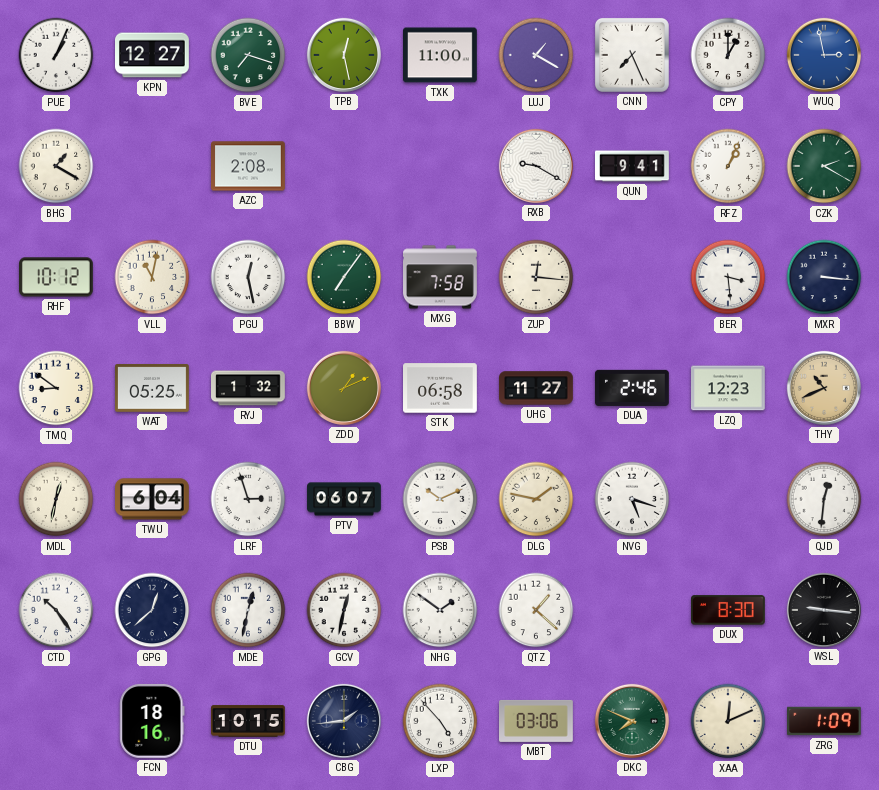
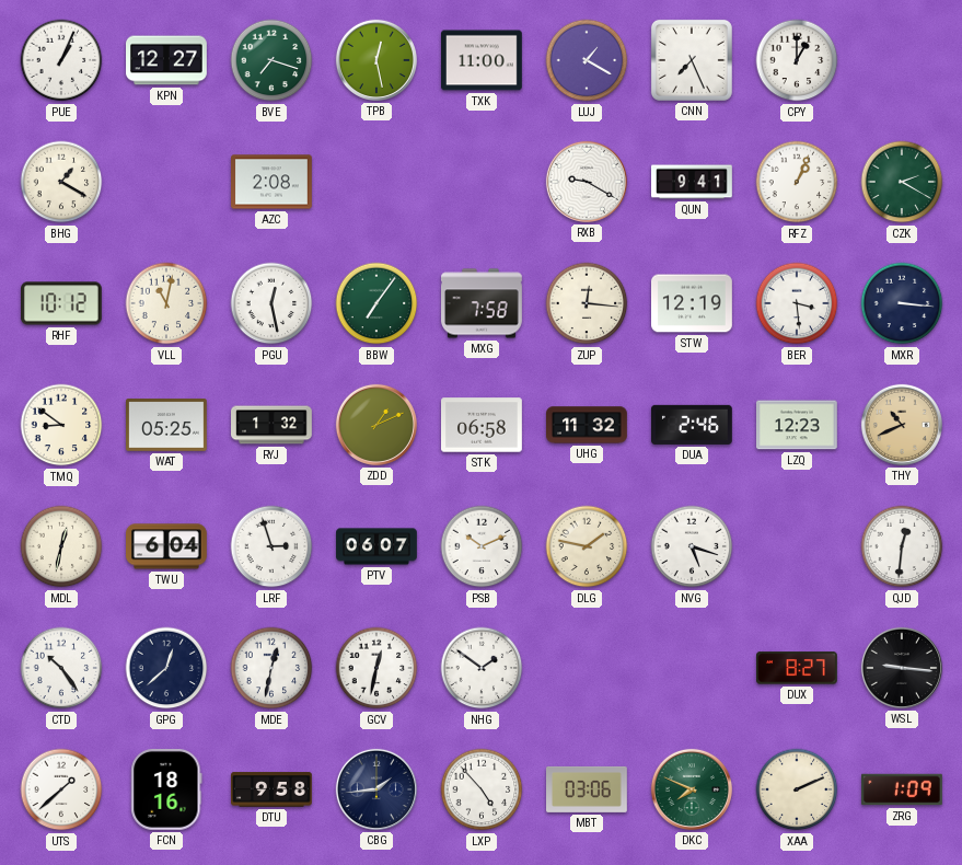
WUQ: 2:58 -> none (824, 55)
STW: none -> 12:19 (693, 303)
UHG: 11:27 -> 11:32 (588, 425)
QTZ: 1:22 -> none (536, 610)
DUX: 8:30 -> 8:27 (798, 668)
UTS: none -> 1:38 (61, 789)
DTU: 10:15 -> 9:58 (271, 789)
XAA: 12:11 -> 2:11 (797, 789)
